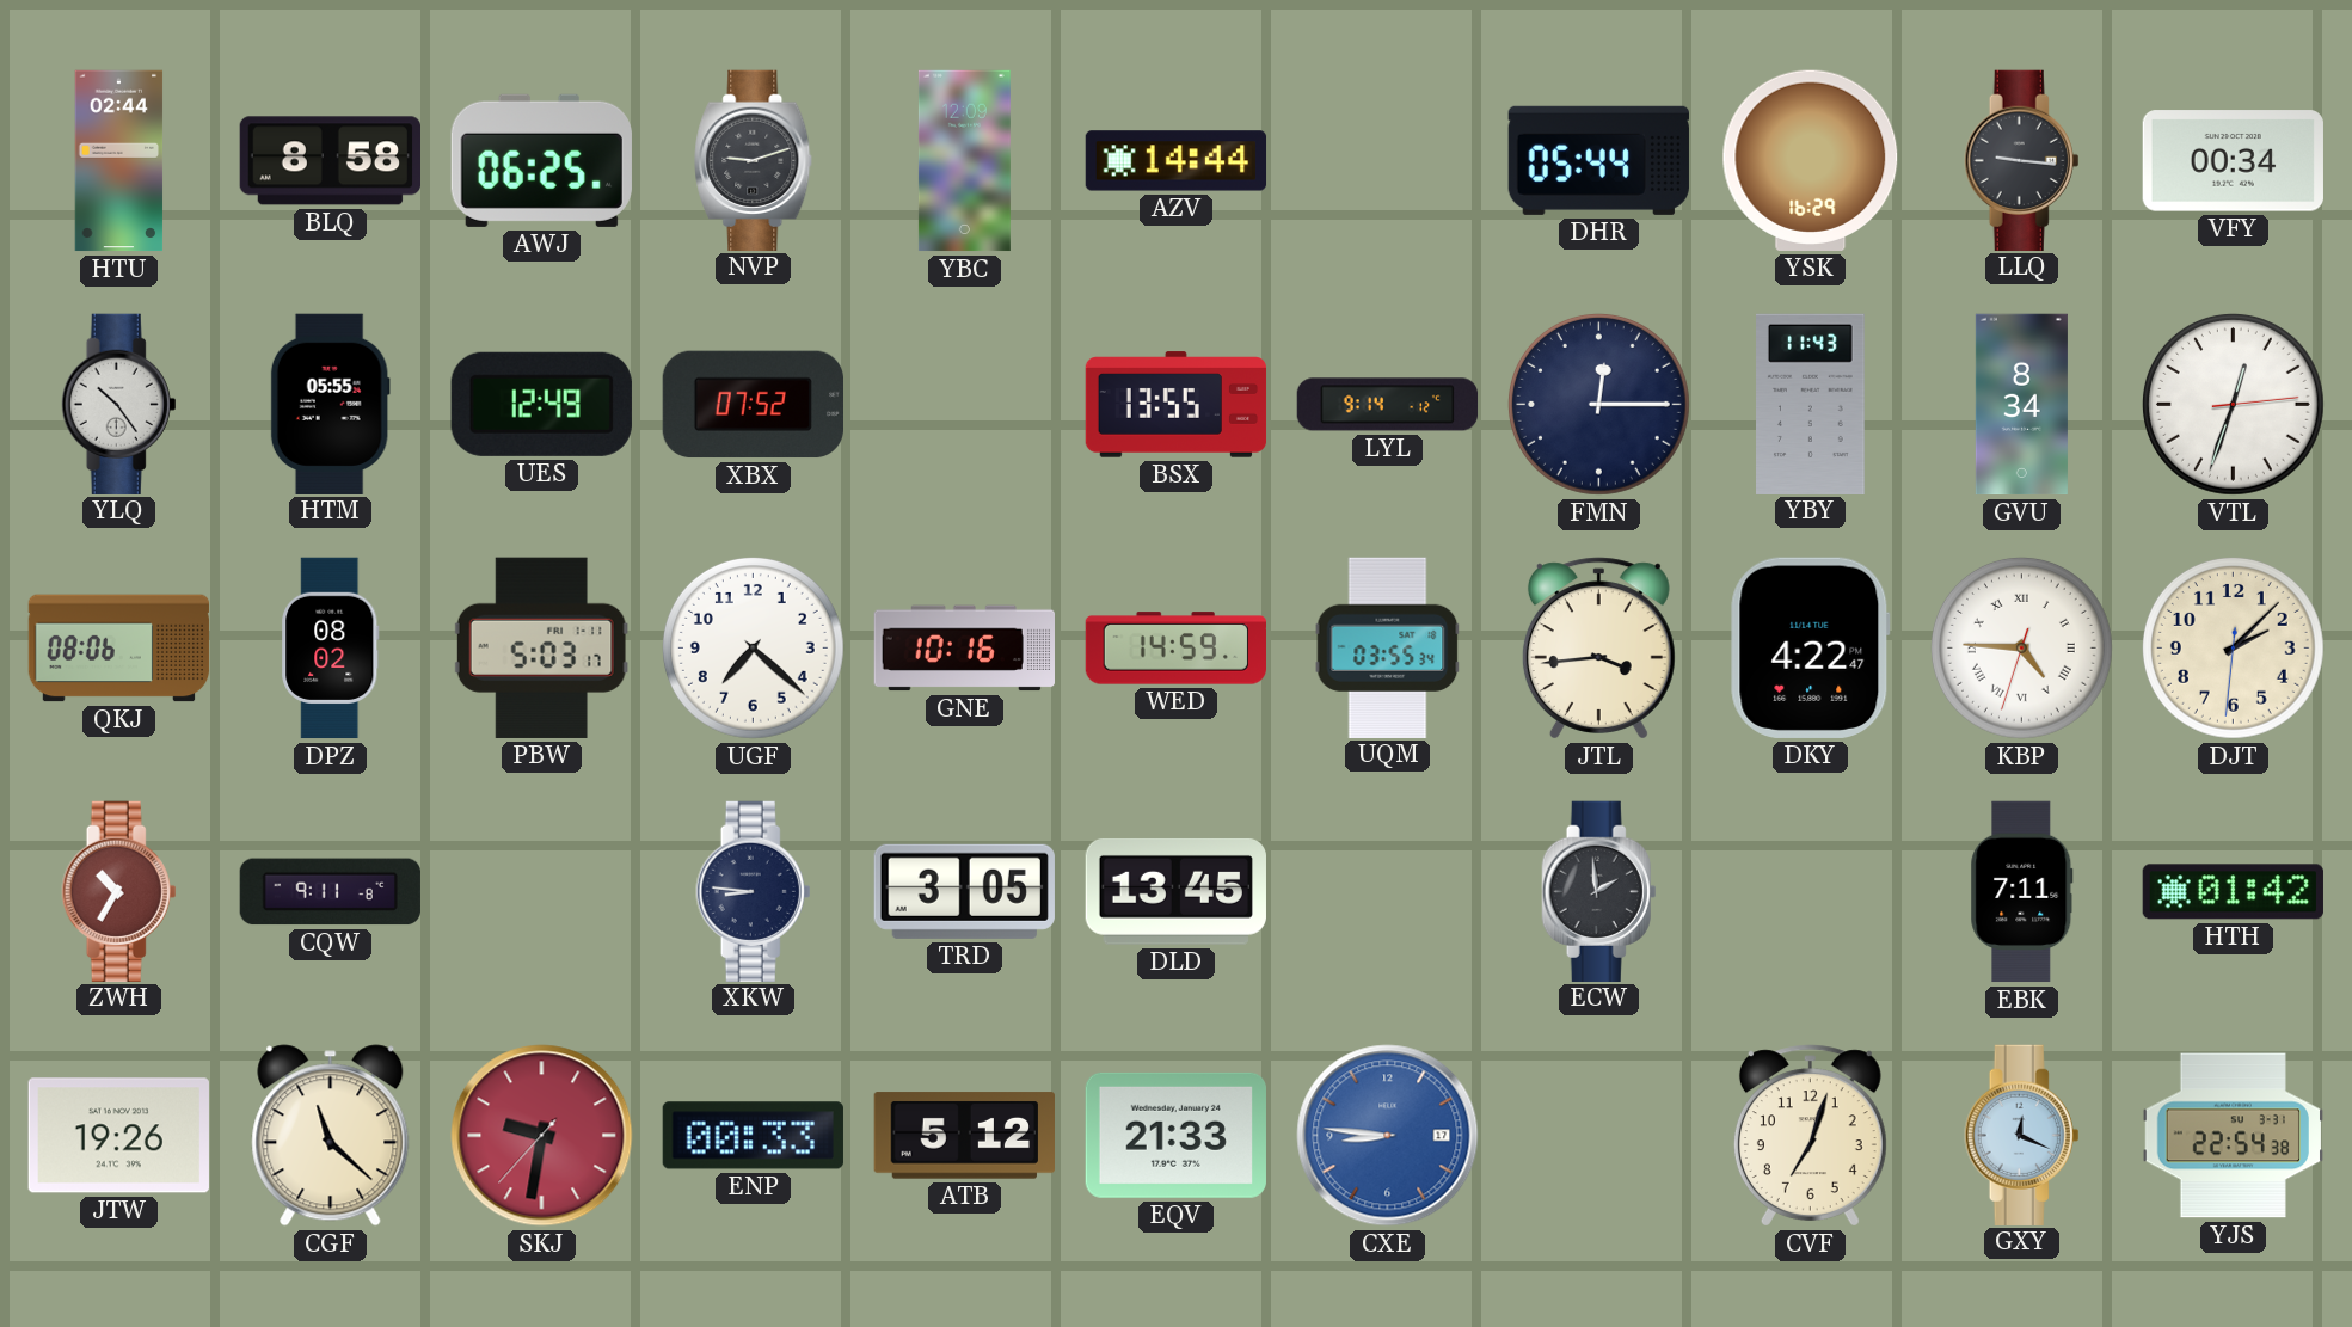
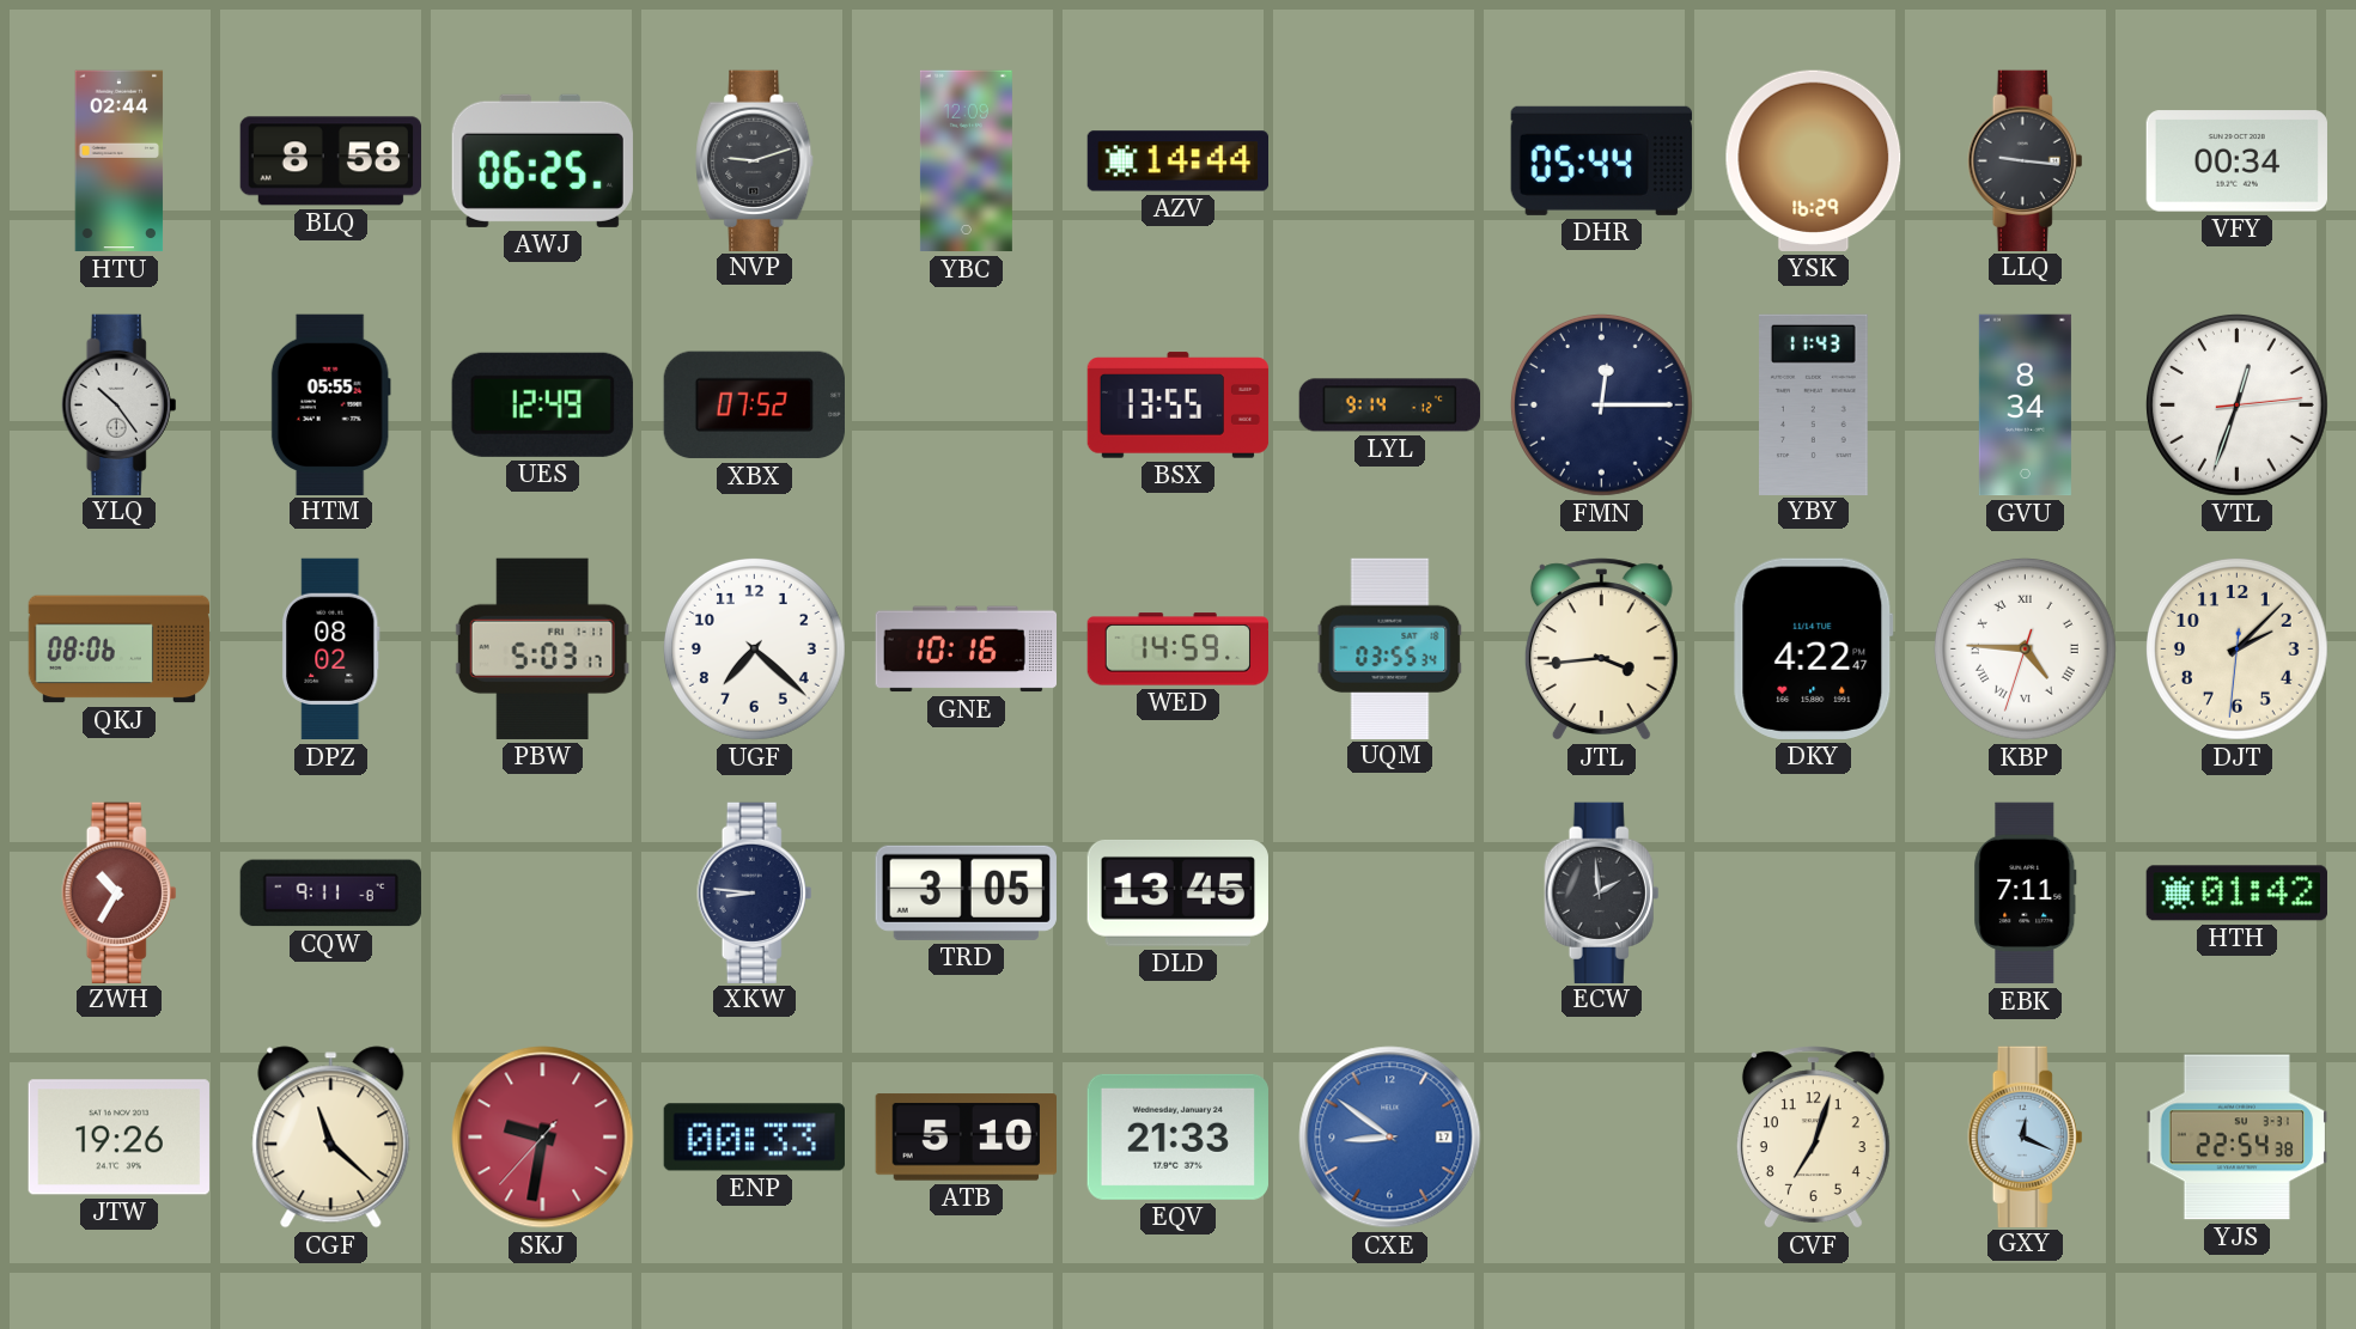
ATB: 5:12 -> 5:10 (966, 1138)
CXE: 8:46 -> 8:51 (1390, 1138)
